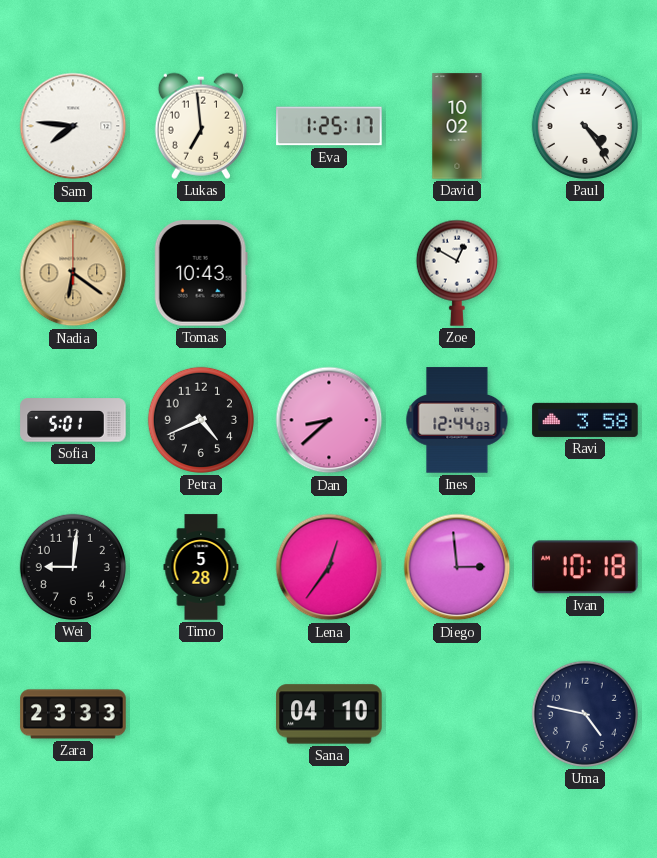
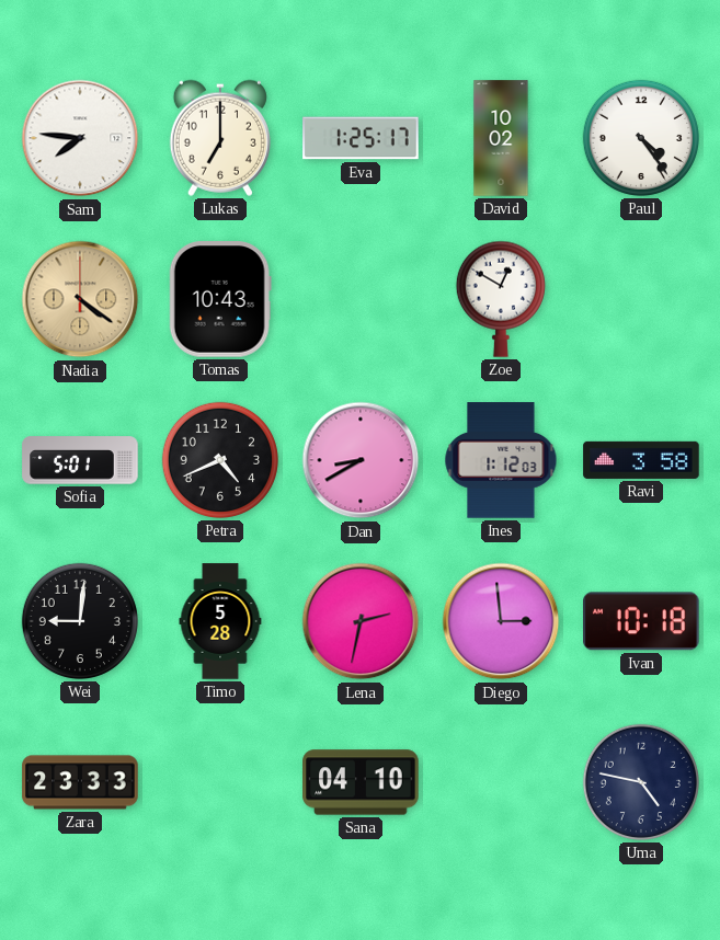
Lukas: 6:59 -> 7:00 (220, 138)
Nadia: 6:21 -> 4:21 (80, 299)
Dan: 8:38 -> 8:40 (361, 460)
Ines: 12:44 -> 1:12 (501, 460)
Lena: 12:36 -> 2:32 (361, 621)
